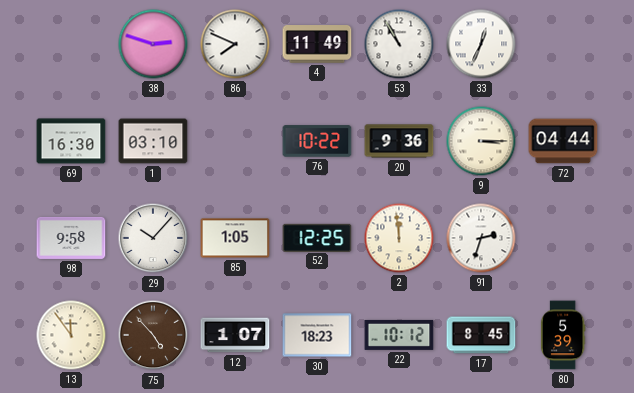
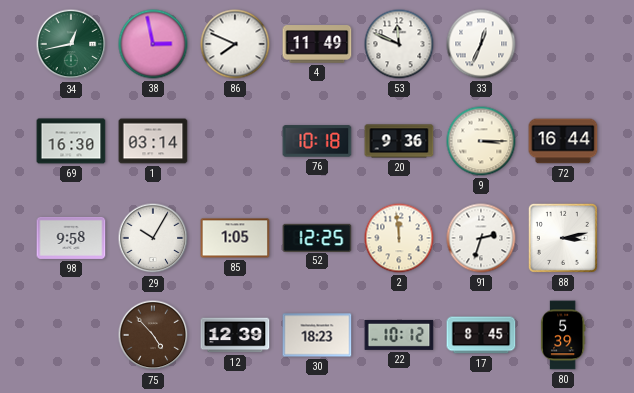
34: none -> 12:43 (71, 44)
38: 2:48 -> 2:58 (153, 44)
53: 10:55 -> 11:49 (399, 44)
1: 03:10 -> 03:14 (153, 141)
76: 10:22 -> 10:18 (317, 141)
72: 04:44 -> 16:44 (563, 141)
29: 10:07 -> 10:05 (153, 238)
88: none -> 3:13 (563, 238)
13: 11:54 -> none (71, 335)
12: 1:07 -> 12:39 (235, 335)
